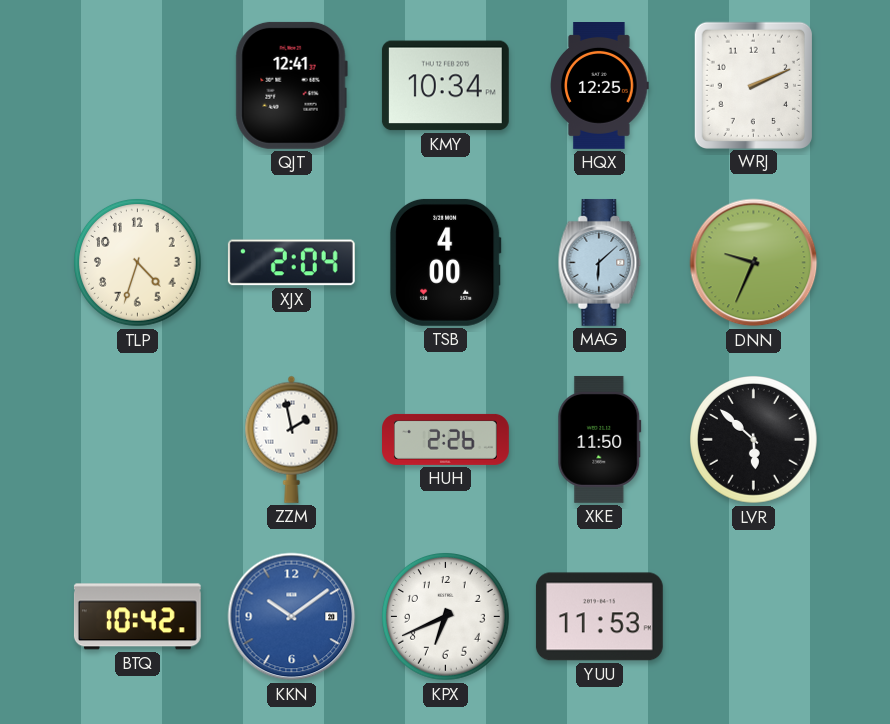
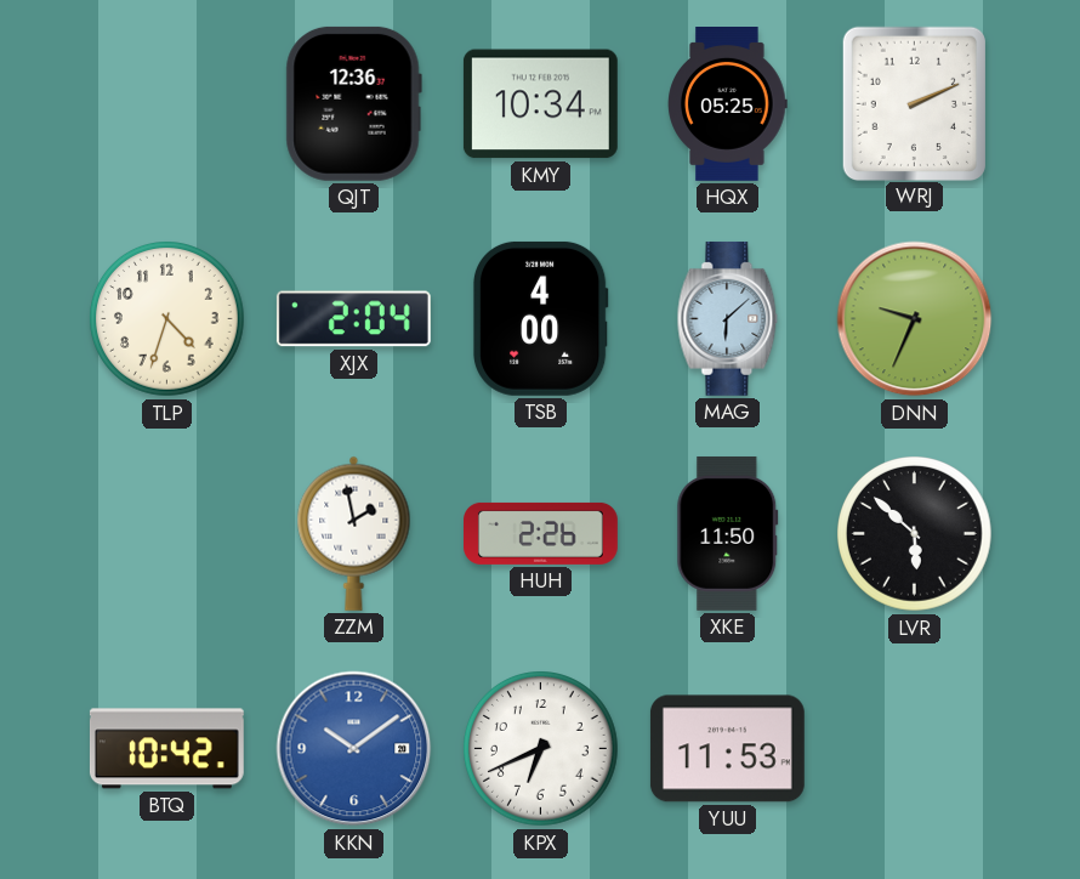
QJT: 12:41 -> 12:36 (353, 103)
HQX: 12:25 -> 05:25 (728, 104)
